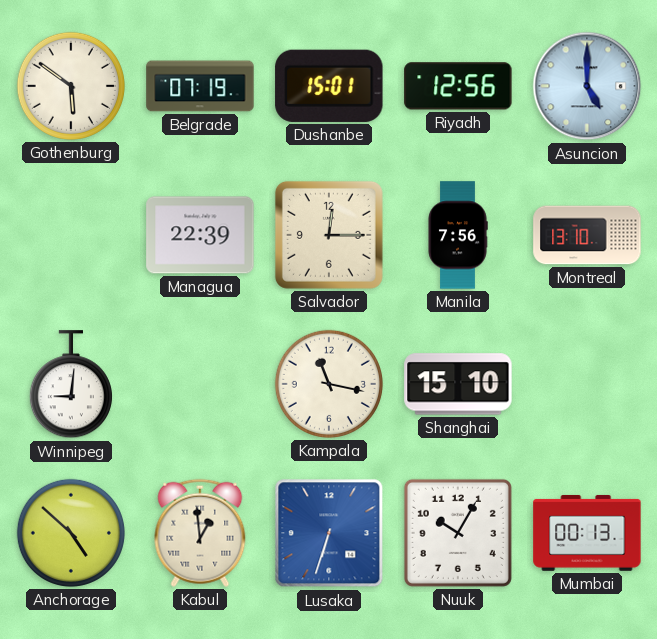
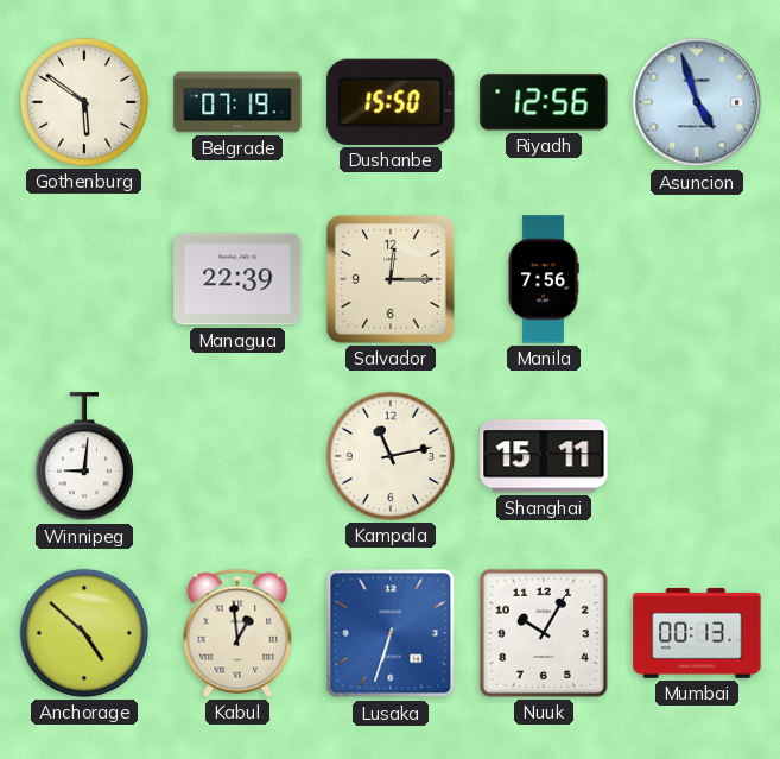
Dushanbe: 15:01 -> 15:50 (391, 102)
Asuncion: 5:00 -> 4:57 (697, 102)
Montreal: 13:10 -> none (587, 235)
Kampala: 11:17 -> 11:13 (391, 456)
Shanghai: 15:10 -> 15:11 (544, 456)
